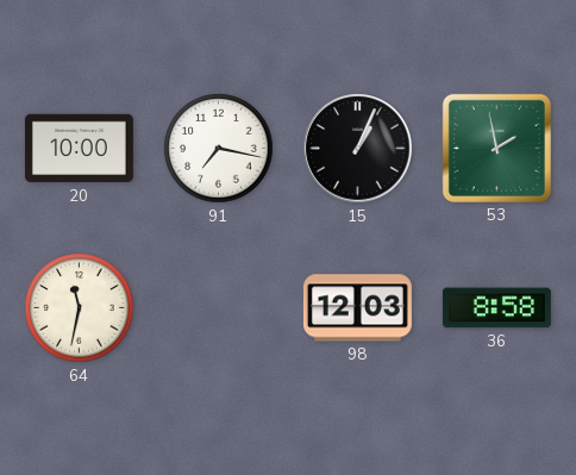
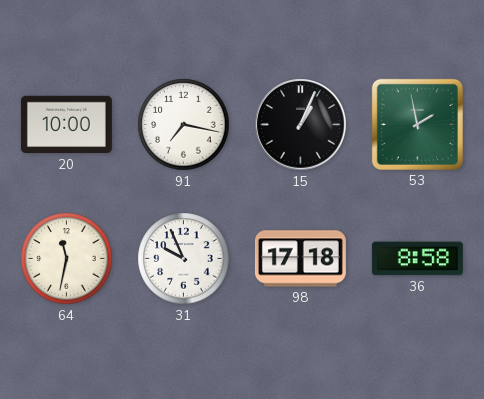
31: none -> 9:56 (184, 259)
98: 12:03 -> 17:18 (300, 259)
